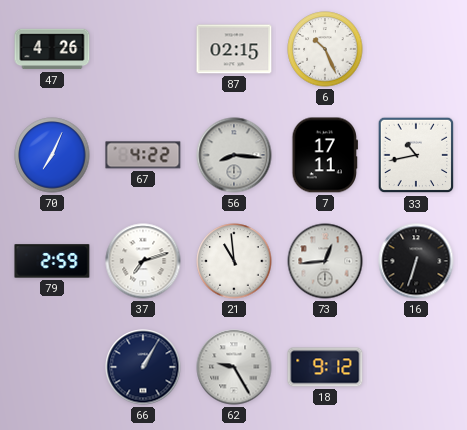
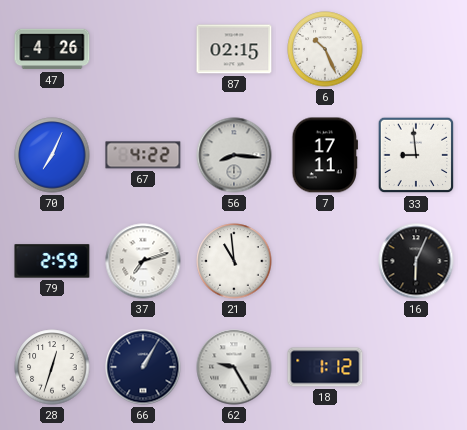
33: 10:43 -> 8:59 (416, 155)
73: 12:44 -> none (325, 261)
16: 6:33 -> 6:04 (416, 261)
28: none -> 12:33 (52, 367)
18: 9:12 -> 1:12 (325, 367)
